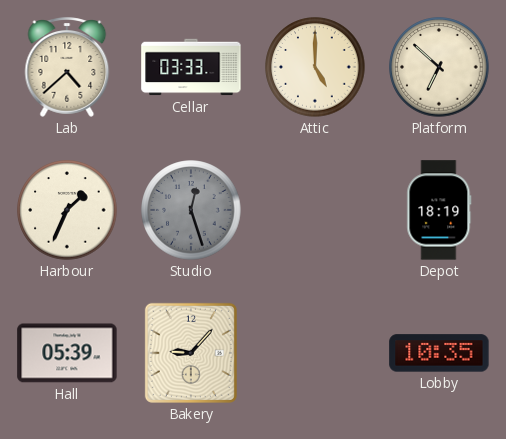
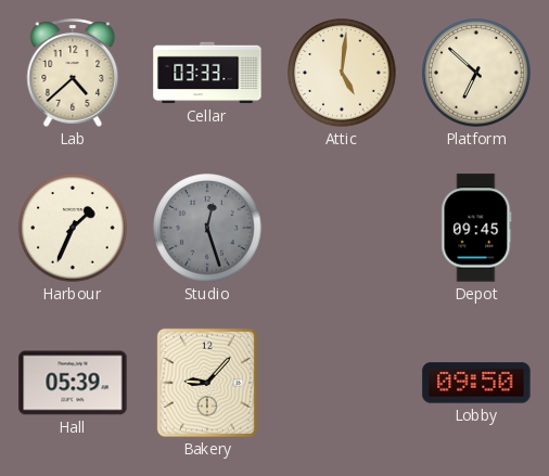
Attic: 5:00 -> 5:01 (342, 73)
Depot: 18:19 -> 09:45 (476, 228)
Lobby: 10:35 -> 09:50 (476, 383)
